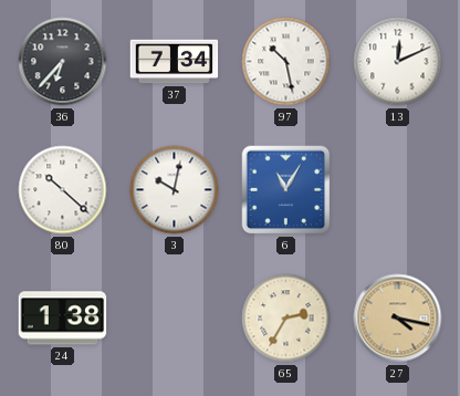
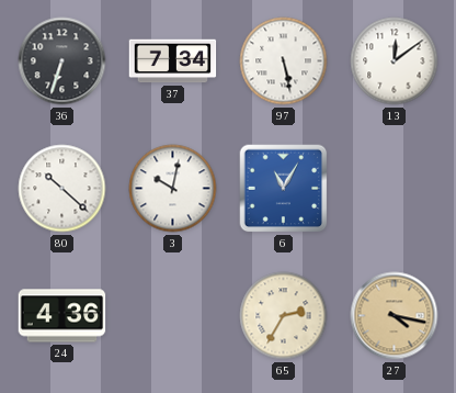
36: 6:37 -> 6:33 (62, 61)
97: 10:28 -> 5:28 (284, 61)
13: 12:11 -> 12:09 (395, 61)
24: 1:38 -> 4:36 (62, 316)
